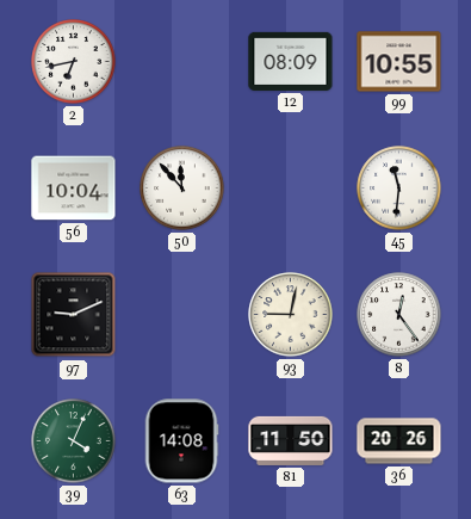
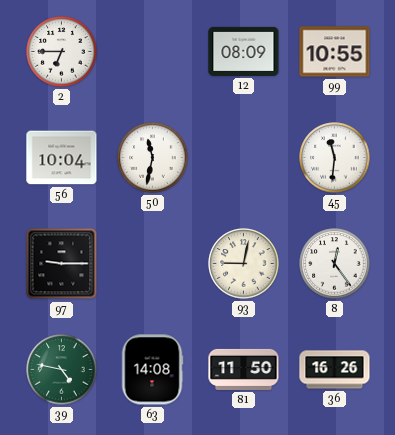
2: 6:43 -> 6:45 (62, 52)
50: 11:53 -> 11:32 (153, 158)
97: 9:11 -> 9:15 (62, 264)
39: 4:04 -> 4:47 (62, 370)
36: 20:26 -> 16:26 (335, 370)
